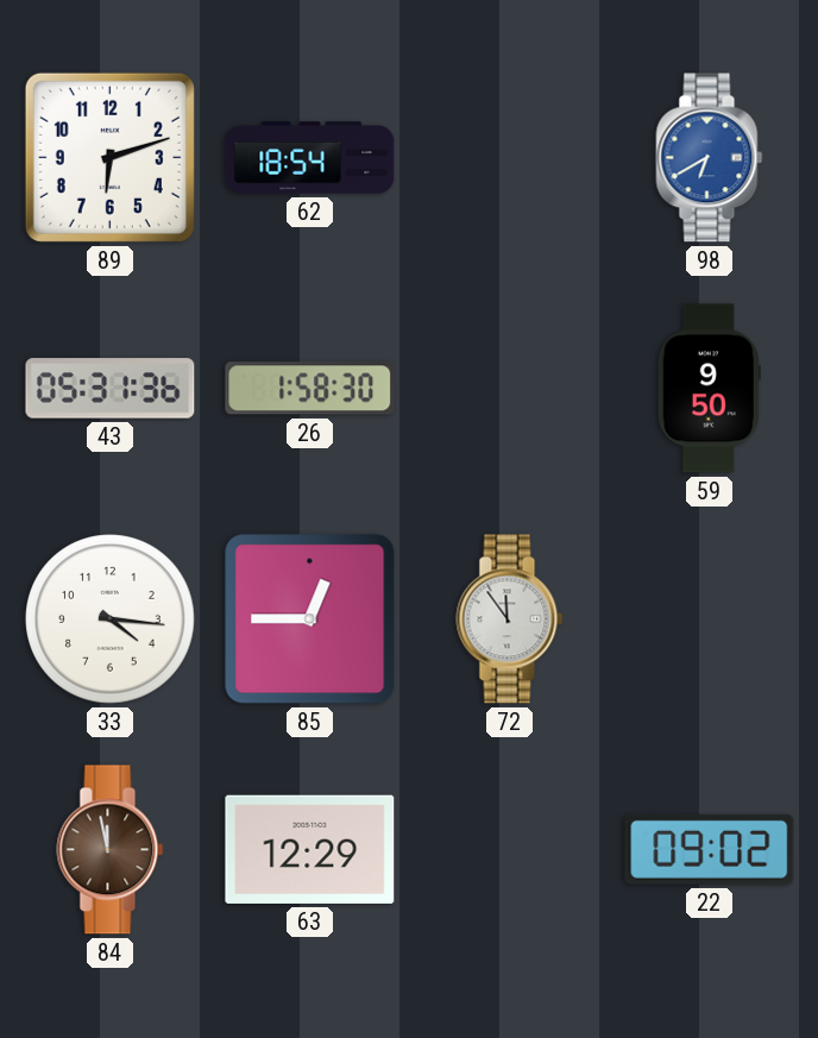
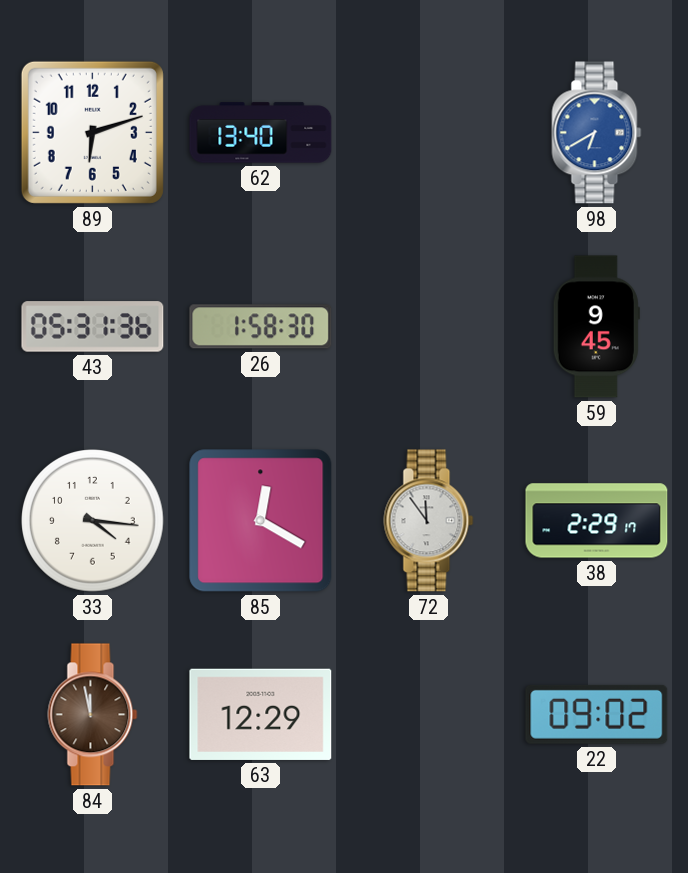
62: 18:54 -> 13:40 (261, 133)
59: 9:50 -> 9:45 (596, 327)
85: 12:45 -> 12:20 (261, 521)
38: none -> 2:29 (597, 521)
